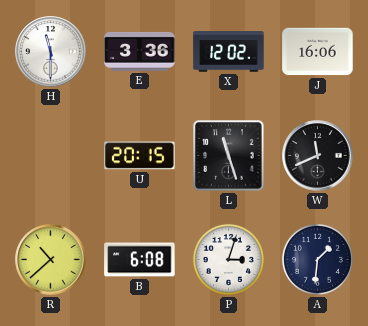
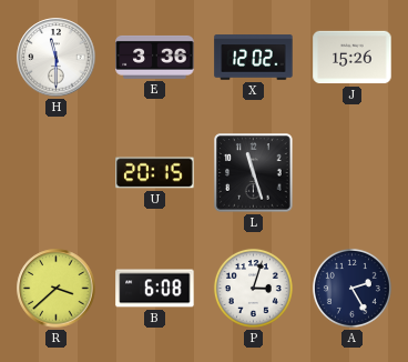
J: 16:06 -> 15:26 (353, 58)
W: 11:41 -> none (318, 156)
R: 10:38 -> 3:38 (57, 289)
A: 1:31 -> 2:25 (351, 288)
